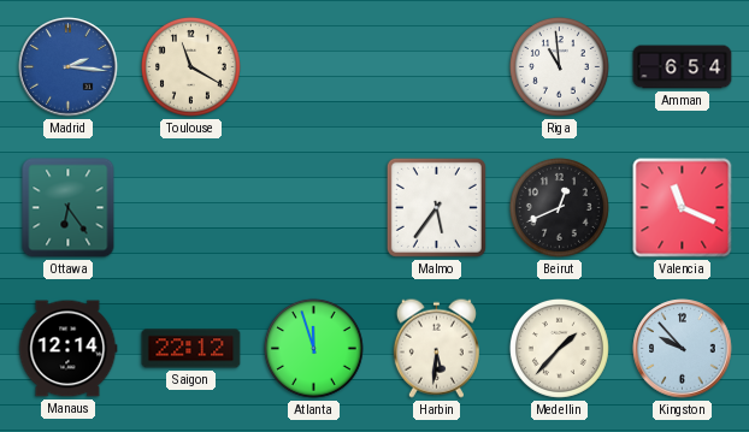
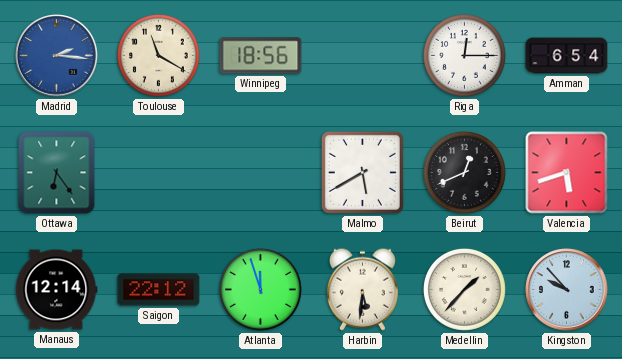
Winnipeg: none -> 18:56 (261, 56)
Riga: 10:59 -> 12:15 (464, 55)
Malmo: 5:36 -> 5:40 (362, 172)
Valencia: 11:19 -> 5:42 (567, 173)
